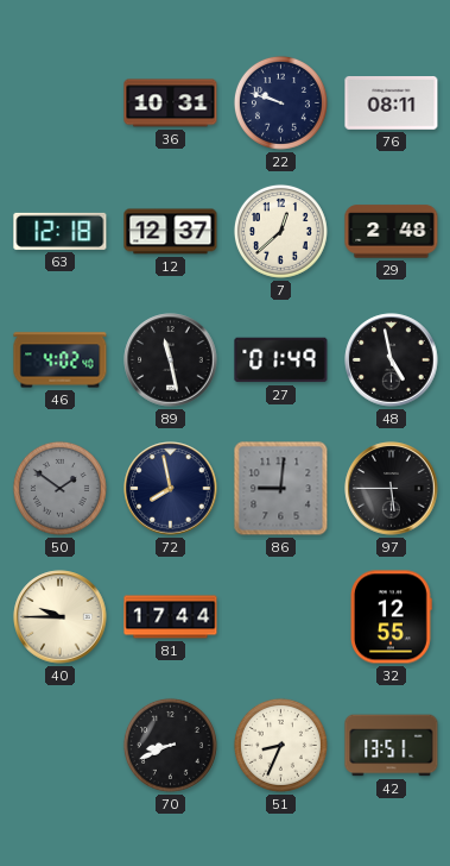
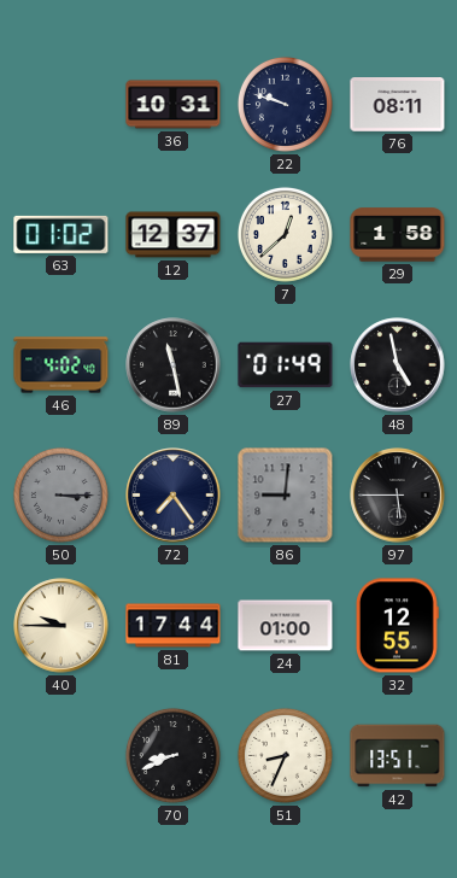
63: 12:18 -> 01:02 (61, 234)
29: 2:48 -> 1:58 (398, 235)
50: 1:51 -> 3:15 (60, 494)
72: 7:58 -> 7:24 (174, 496)
24: none -> 01:00 (286, 626)
